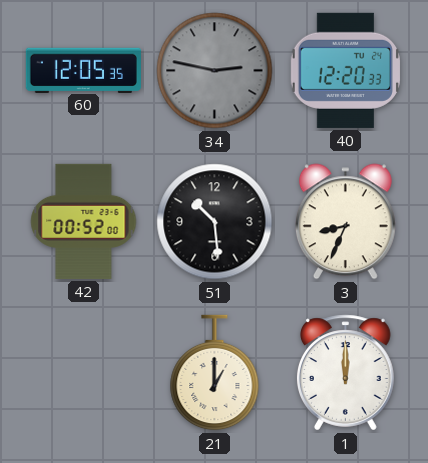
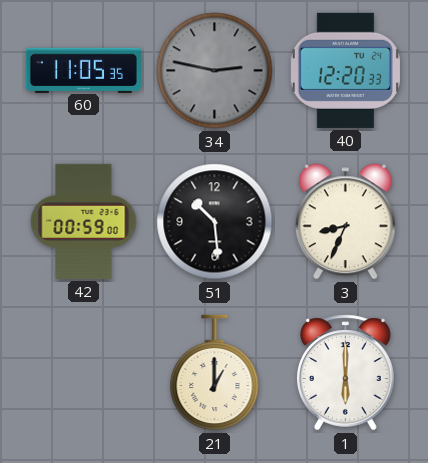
60: 12:05 -> 11:05 (83, 70)
42: 00:52 -> 00:59 (84, 221)
1: 12:00 -> 6:00 (345, 373)
